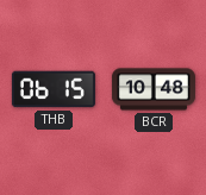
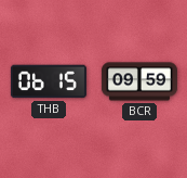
BCR: 10:48 -> 09:59 (139, 81)
